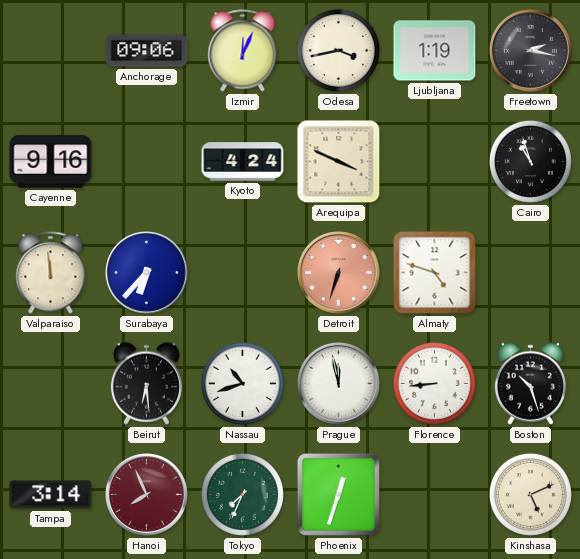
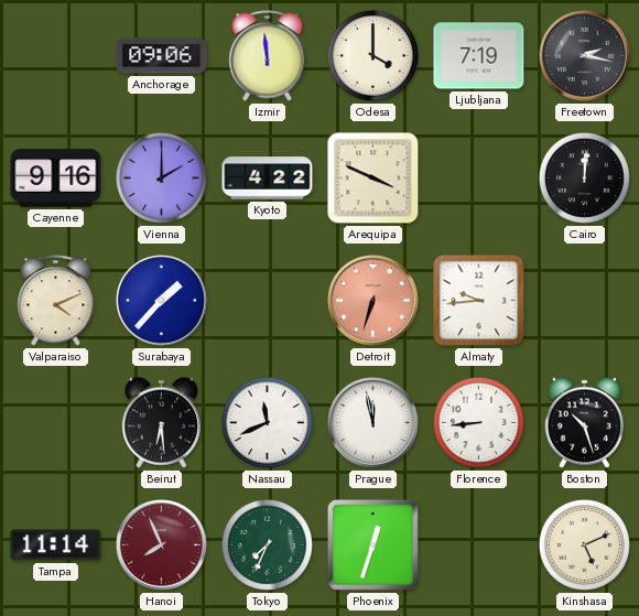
Izmir: 12:04 -> 11:59 (268, 56)
Odesa: 3:43 -> 4:00 (372, 55)
Ljubljana: 1:19 -> 7:19 (479, 56)
Vienna: none -> 2:00 (161, 177)
Kyoto: 4:24 -> 4:22 (268, 179)
Cairo: 10:57 -> 12:01 (584, 177)
Valparaiso: 11:59 -> 4:11 (56, 301)
Surabaya: 6:37 -> 1:37 (162, 301)
Almaty: 4:48 -> 9:44 (479, 301)
Nassau: 10:42 -> 11:41 (267, 422)
Tampa: 3:14 -> 11:14 (56, 545)
